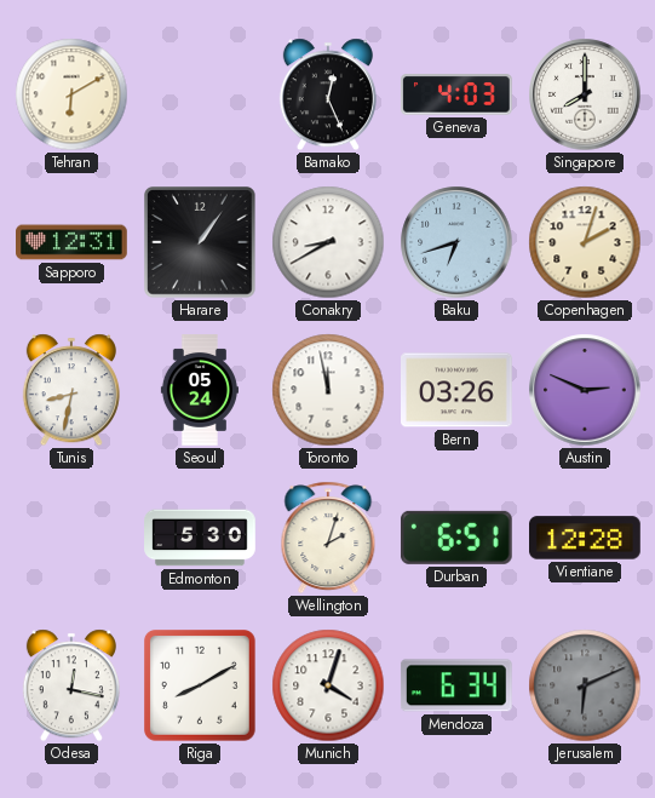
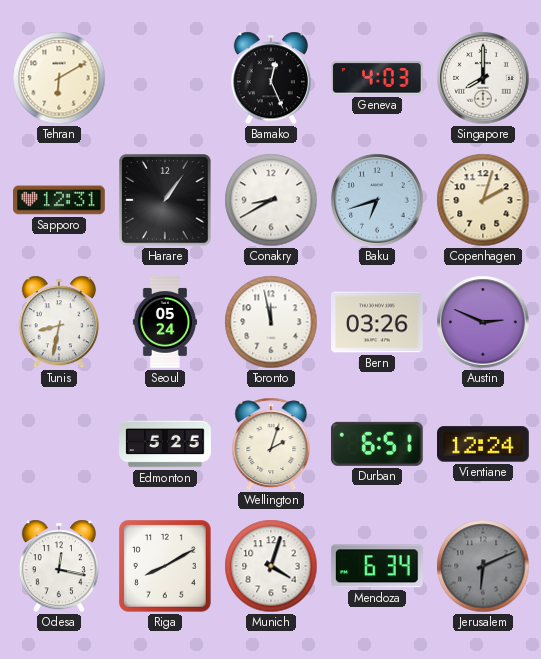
Edmonton: 5:30 -> 5:25 (165, 444)
Vientiane: 12:28 -> 12:24 (484, 444)
